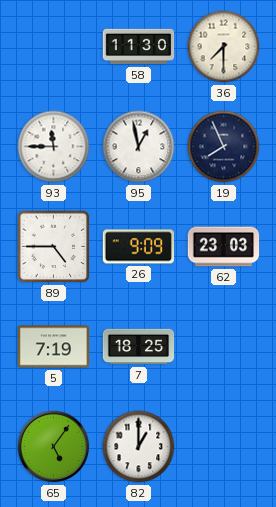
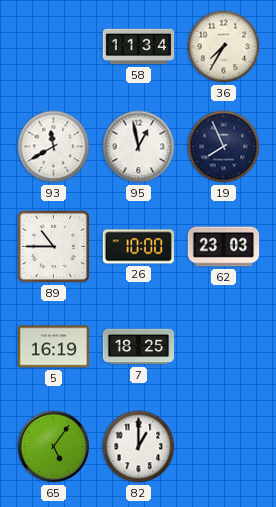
58: 11:30 -> 11:34 (139, 47)
36: 7:30 -> 7:35 (224, 47)
93: 11:45 -> 11:40 (54, 147)
89: 4:45 -> 10:45 (54, 247)
26: 9:09 -> 10:00 (138, 247)
5: 7:19 -> 16:19 (54, 347)
